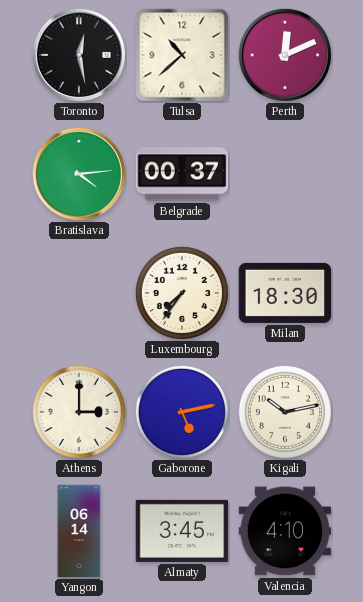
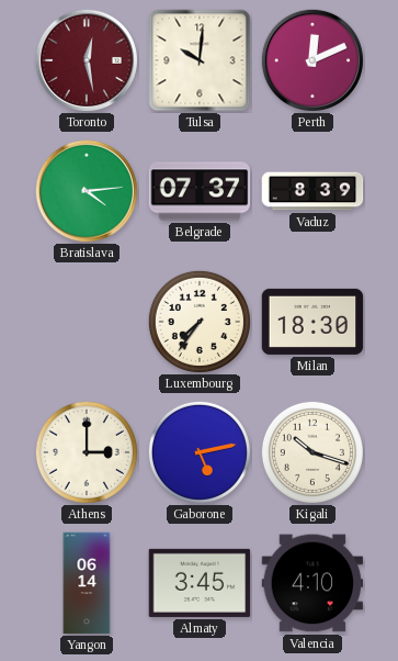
Toronto dial: black -> burgundy (87, 60)
Tulsa: 10:38 -> 10:01 (200, 60)
Belgrade: 00:37 -> 07:37 (200, 191)
Vaduz: none -> 8:39 (312, 191)
Kigali: 10:13 -> 10:18 (312, 452)
